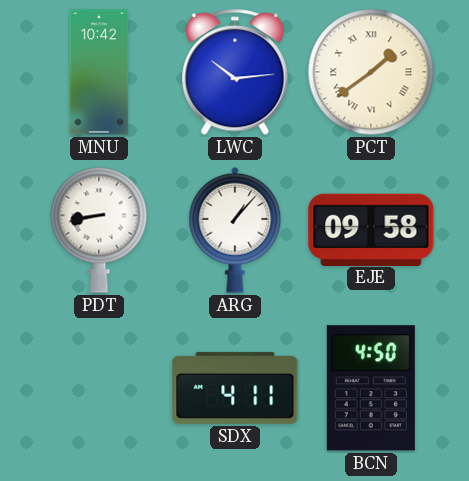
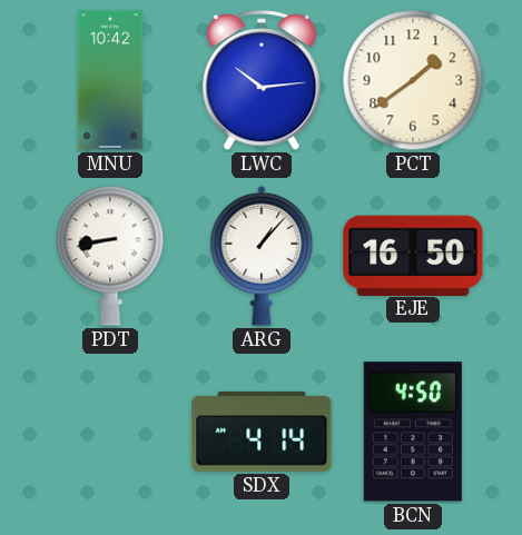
PCT numerals: Roman -> Arabic (413, 80)
EJE: 09:58 -> 16:50 (413, 255)
SDX: 4:11 -> 4:14 (262, 432)
